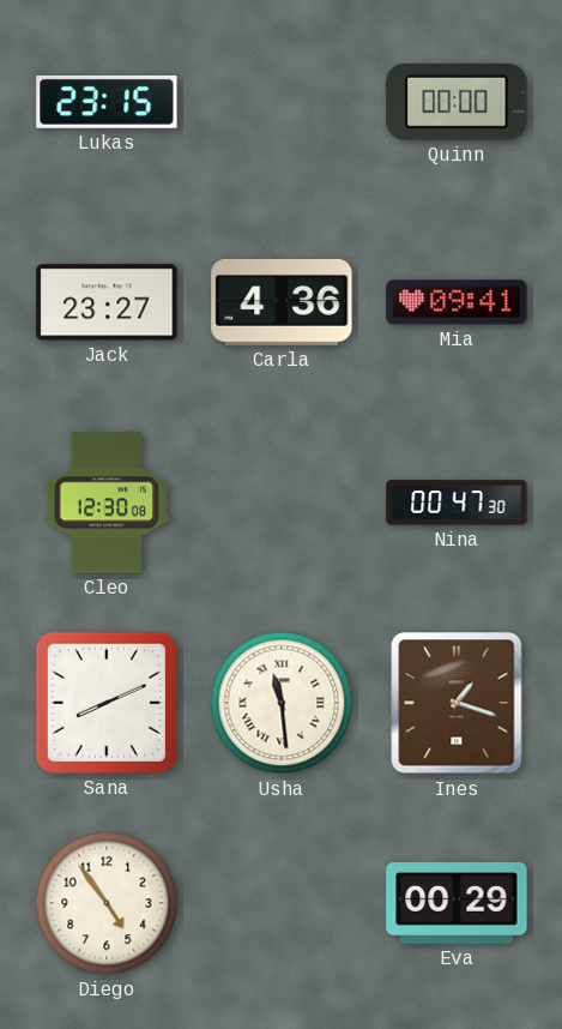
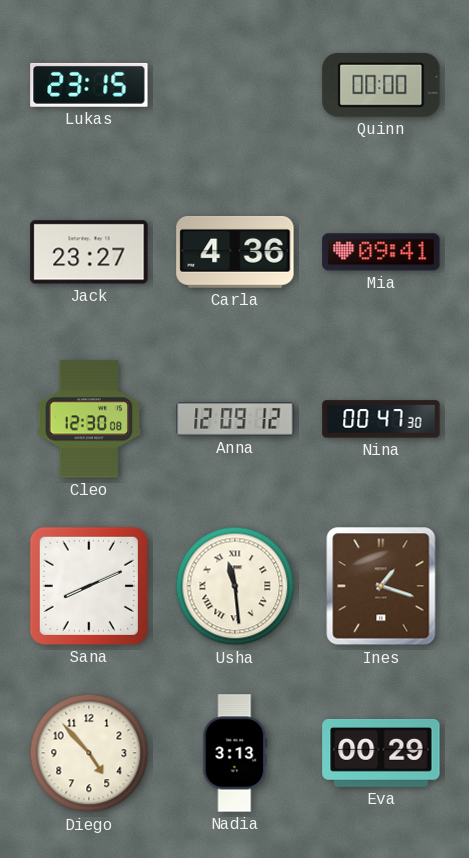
Anna: none -> 12:09 (235, 419)
Diego: 4:54 -> 4:53 (89, 753)
Nadia: none -> 3:13 (235, 753)
